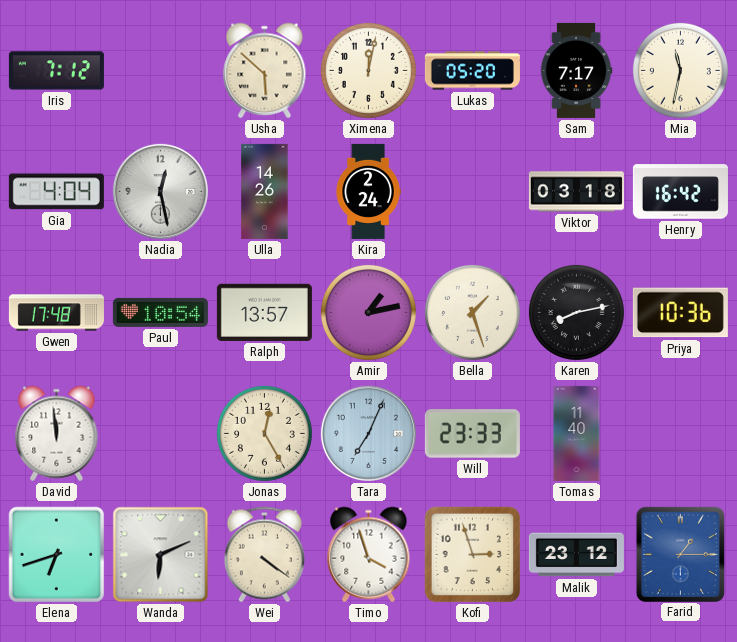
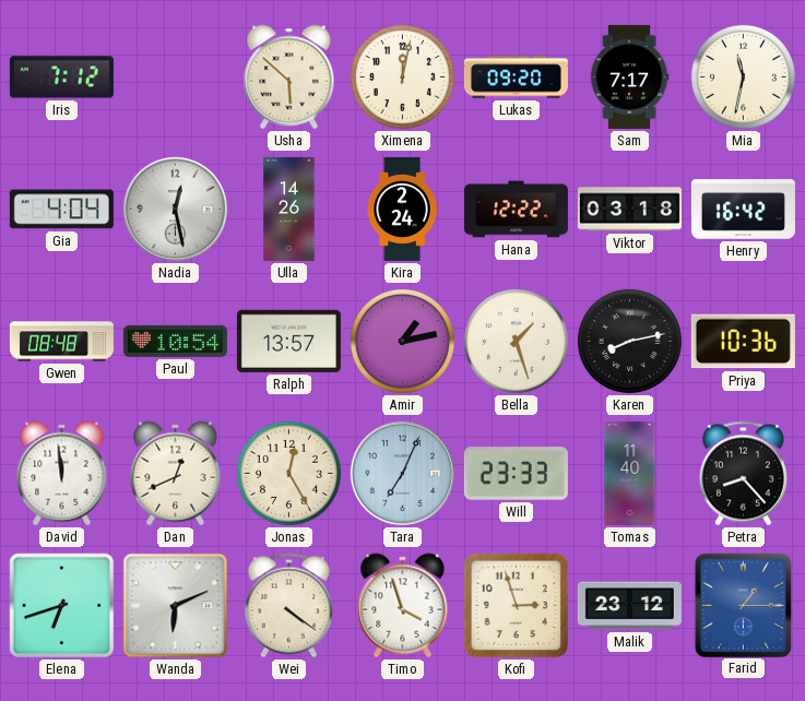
Lukas: 05:20 -> 09:20 (516, 78)
Hana: none -> 12:22 (516, 210)
Gwen: 17:48 -> 08:48 (61, 342)
Dan: none -> 12:41 (176, 474)
Petra: none -> 8:23 (743, 474)
